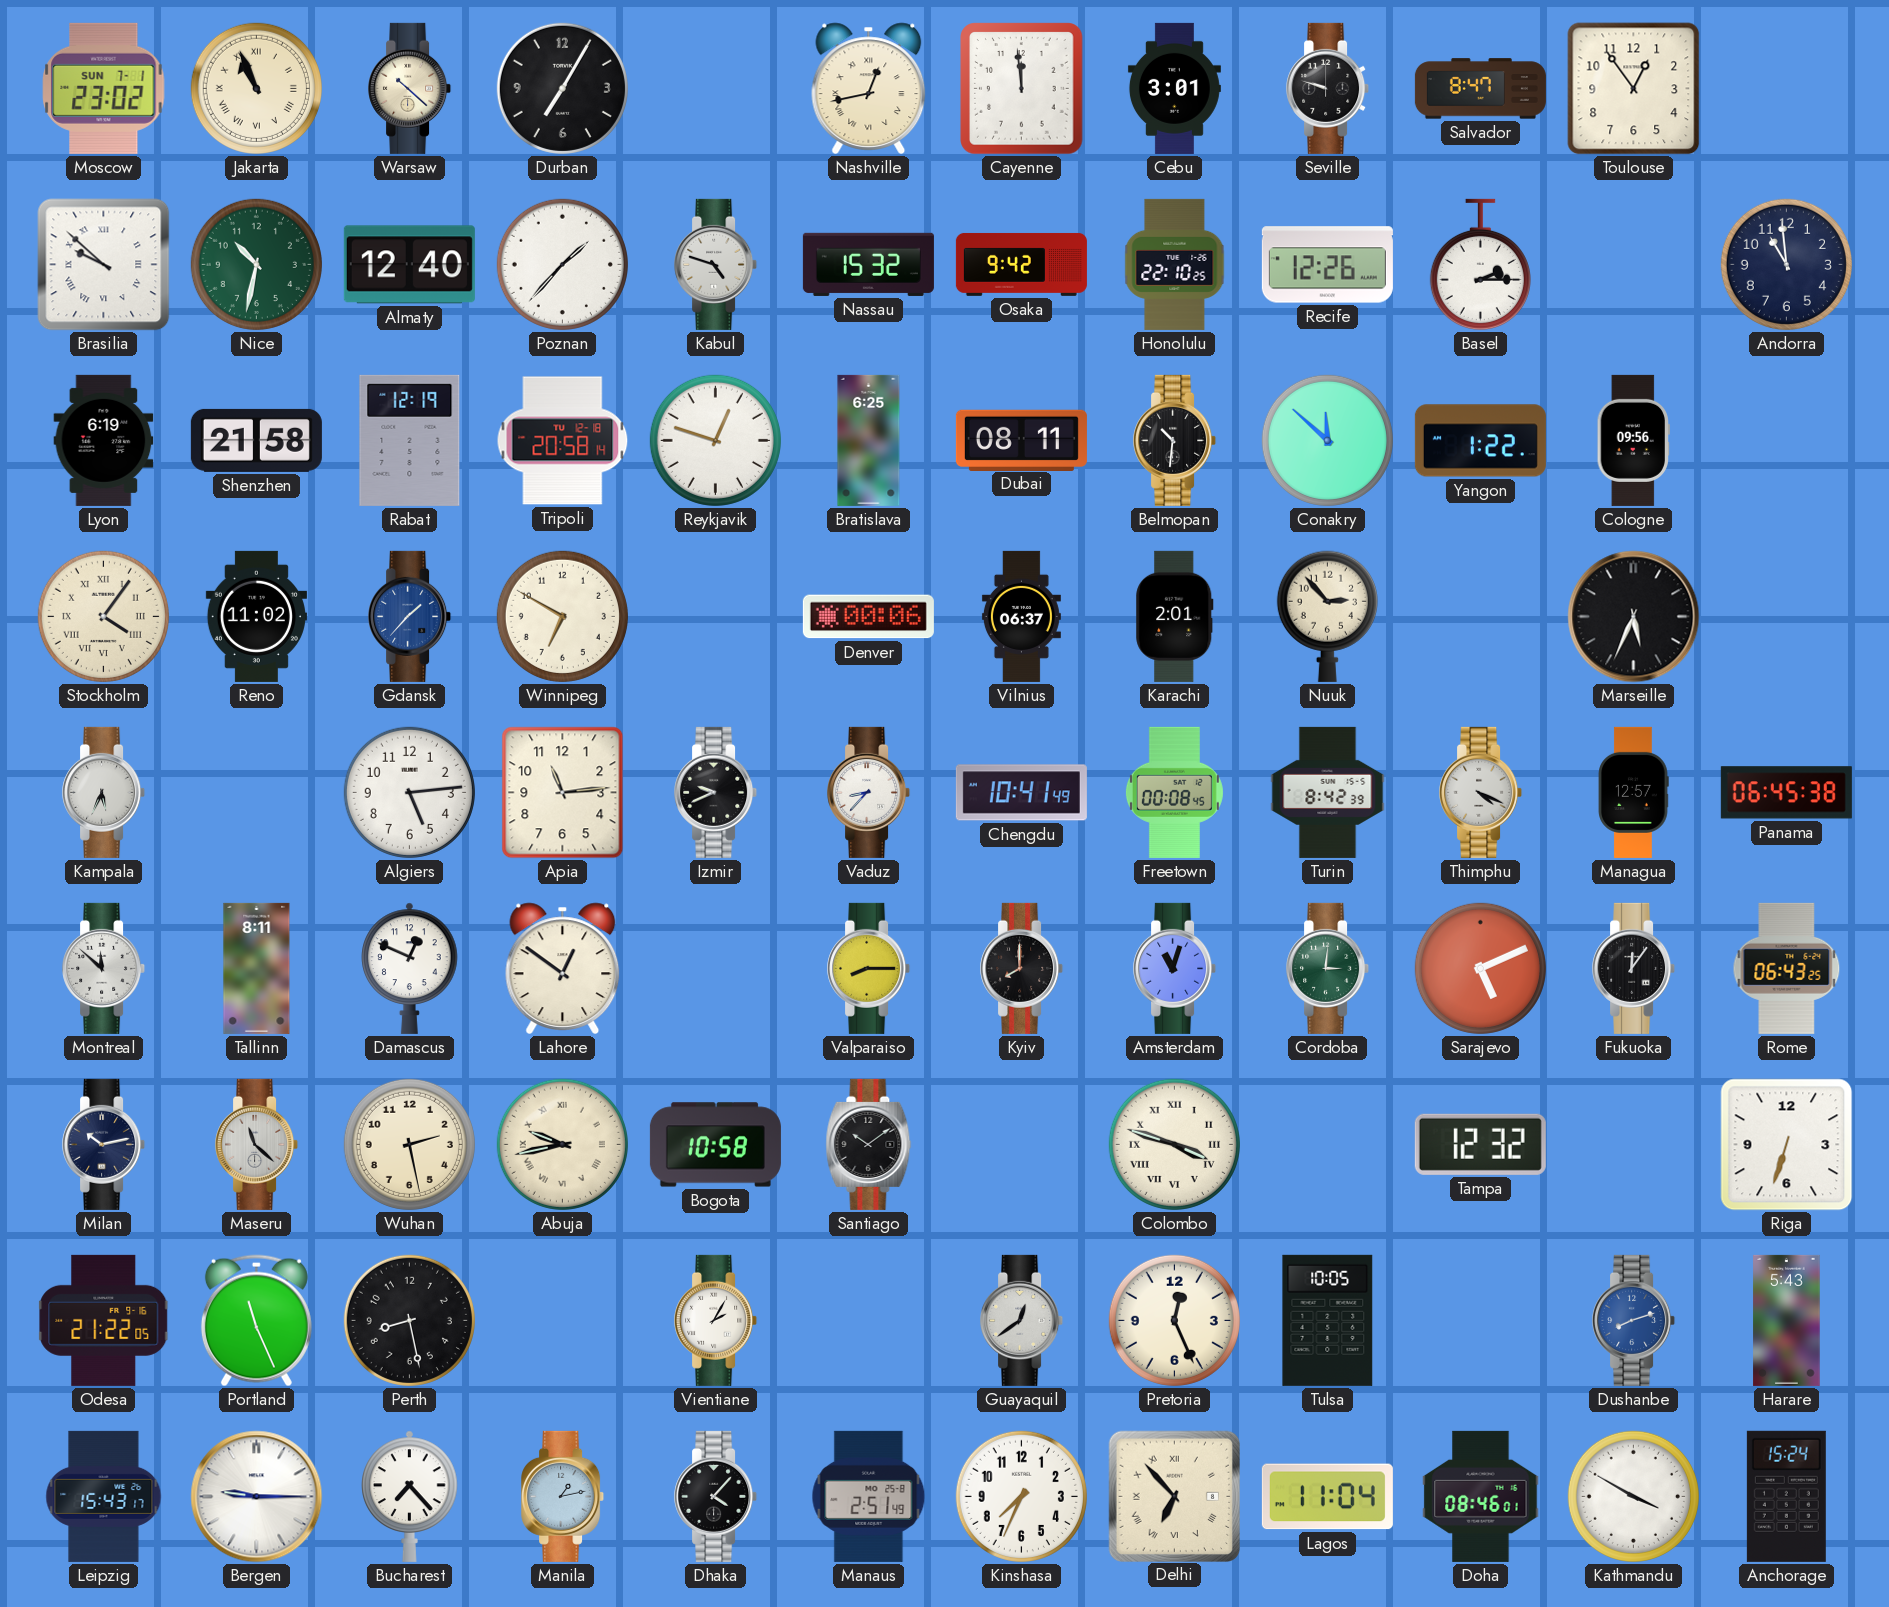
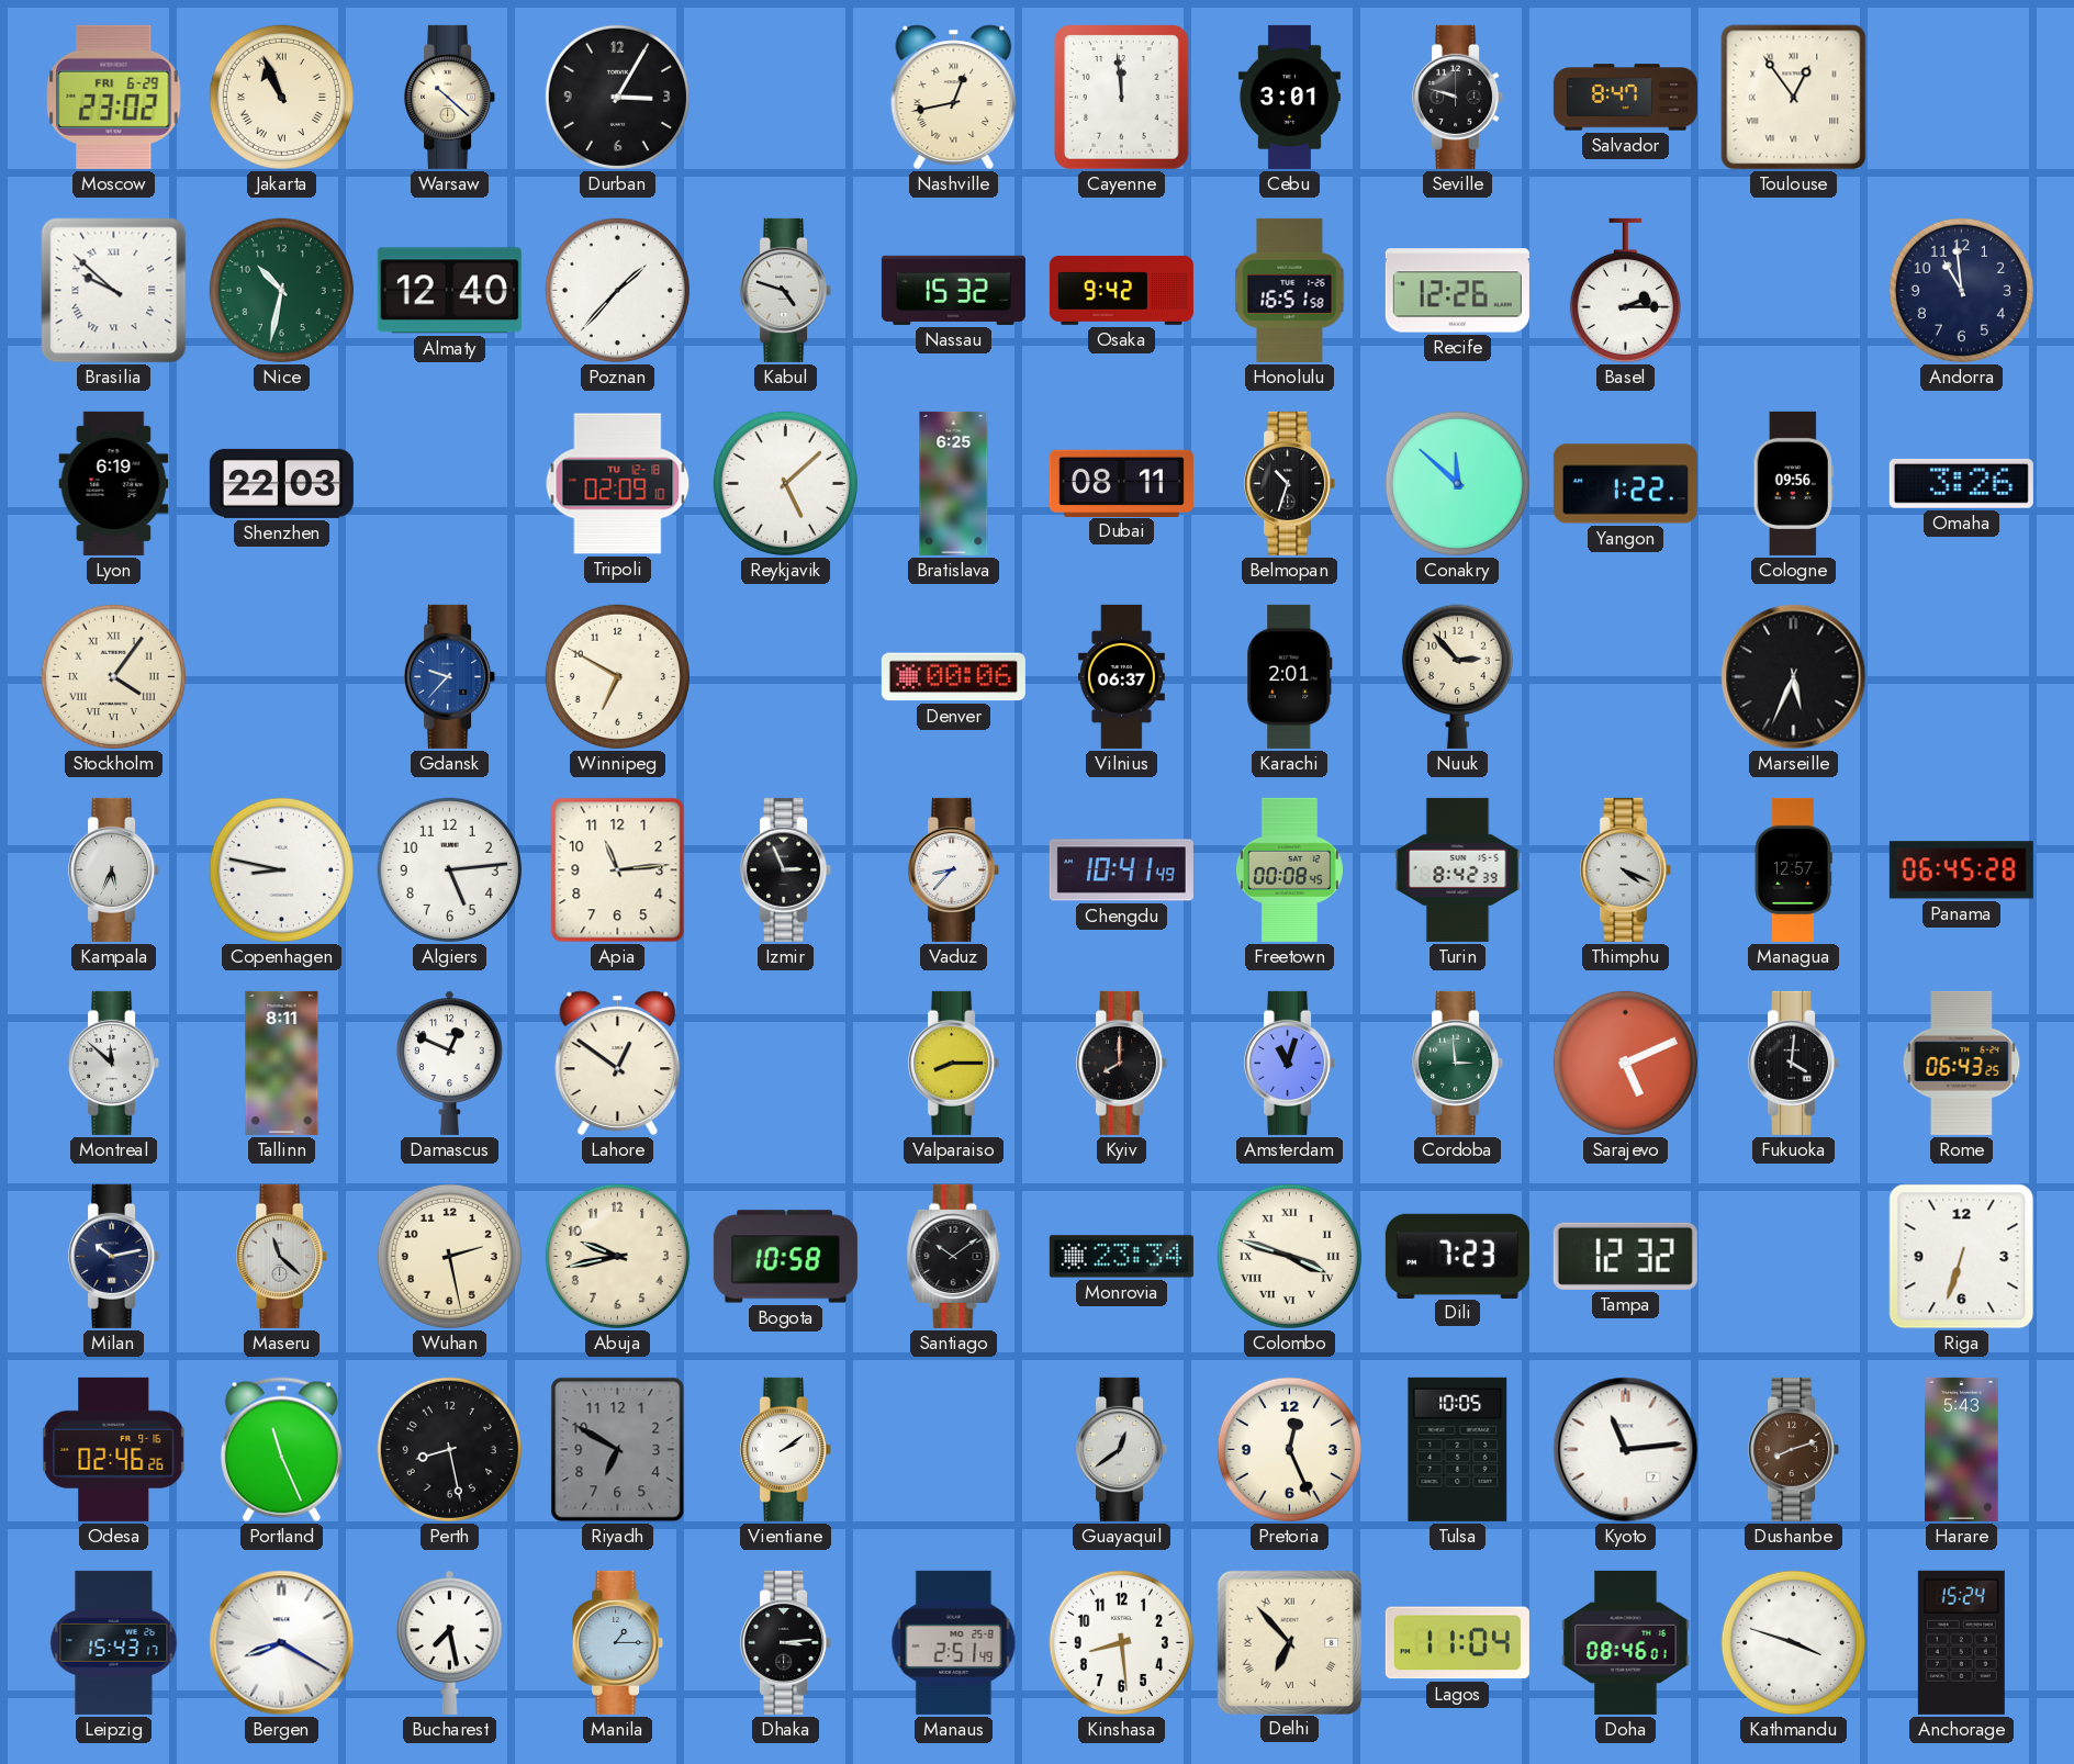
Moscow date: SUN 7-1 -> FRI 6-29 (114, 97)
Durban: 7:05 -> 3:05 (617, 97)
Toulouse numerals: Arabic -> Roman (1794, 98)
Honolulu: 22:10 -> 16:51 (1290, 290)
Shenzhen: 21:58 -> 22:03 (281, 483)
Rabat: 12:19 -> none (410, 440)
Tripoli: 20:58 -> 02:09 (618, 484)
Reykjavik: 12:48 -> 5:08 (785, 483)
Belmopan: 10:31 -> 10:33 (1290, 483)
Omaha: none -> 3:26 (1961, 483)
Reno: 11:02 -> none (256, 616)
Gdansk: 1:37 -> 9:37 (450, 676)
Copenhagen: none -> 8:47 (281, 869)
Izmir: 9:41 -> 2:56 (786, 869)
Panama: 06:45:38 -> 06:45:28 (1961, 870)
Cordoba: 3:01 -> 2:59 (1458, 1063)
Fukuoka: 12:06 -> 4:01 (1794, 1063)
Abuja numerals: Roman -> Arabic (617, 1256)
Monrovia: none -> 23:34 (1121, 1257)
Dili: none -> 7:23 (1457, 1256)
Odesa: 21:22 -> 02:46 (114, 1449)
Riyadh: none -> 6:50 (618, 1450)
Vientiane: 2:05 -> 2:09 (786, 1449)
Kyoto: none -> 11:14 (1626, 1450)
Dushanbe dial: blue -> brown (1794, 1449)
Bergen: 9:15 -> 8:20 (282, 1643)
Bucharest: 7:23 -> 7:28 (450, 1642)
Manila: 1:13 -> 1:15 (618, 1642)
Dhaka: 4:07 -> 3:14 (786, 1642)
Kinshasa: 7:34 -> 8:29 (1121, 1642)
Kathmandu: 3:50 -> 3:48 (1793, 1642)
